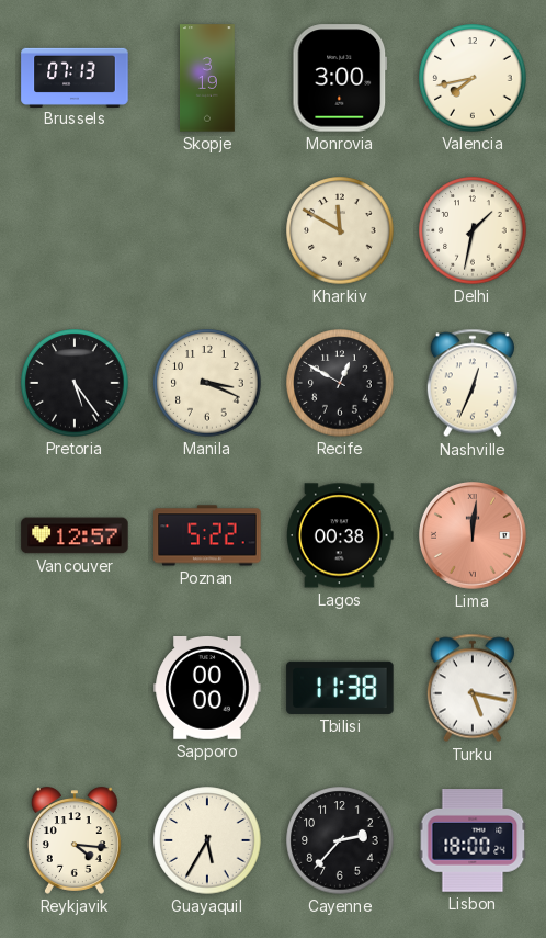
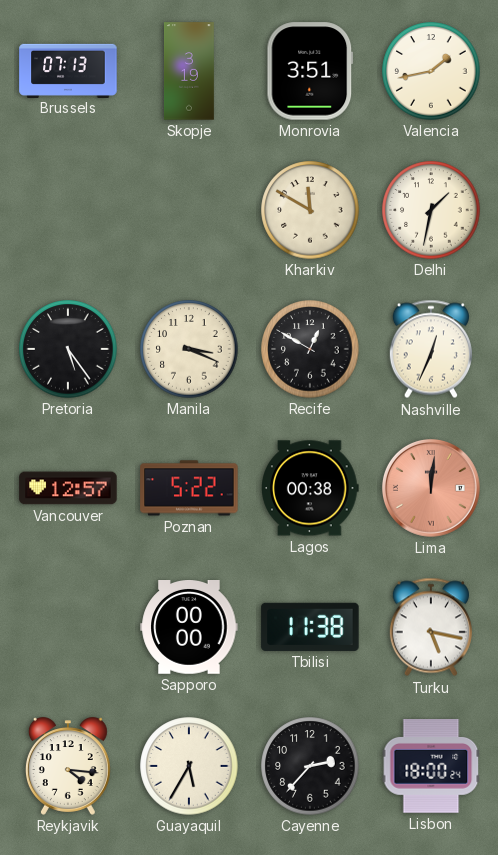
Monrovia: 3:00 -> 3:51 (310, 71)
Valencia: 7:43 -> 1:43 (431, 71)
